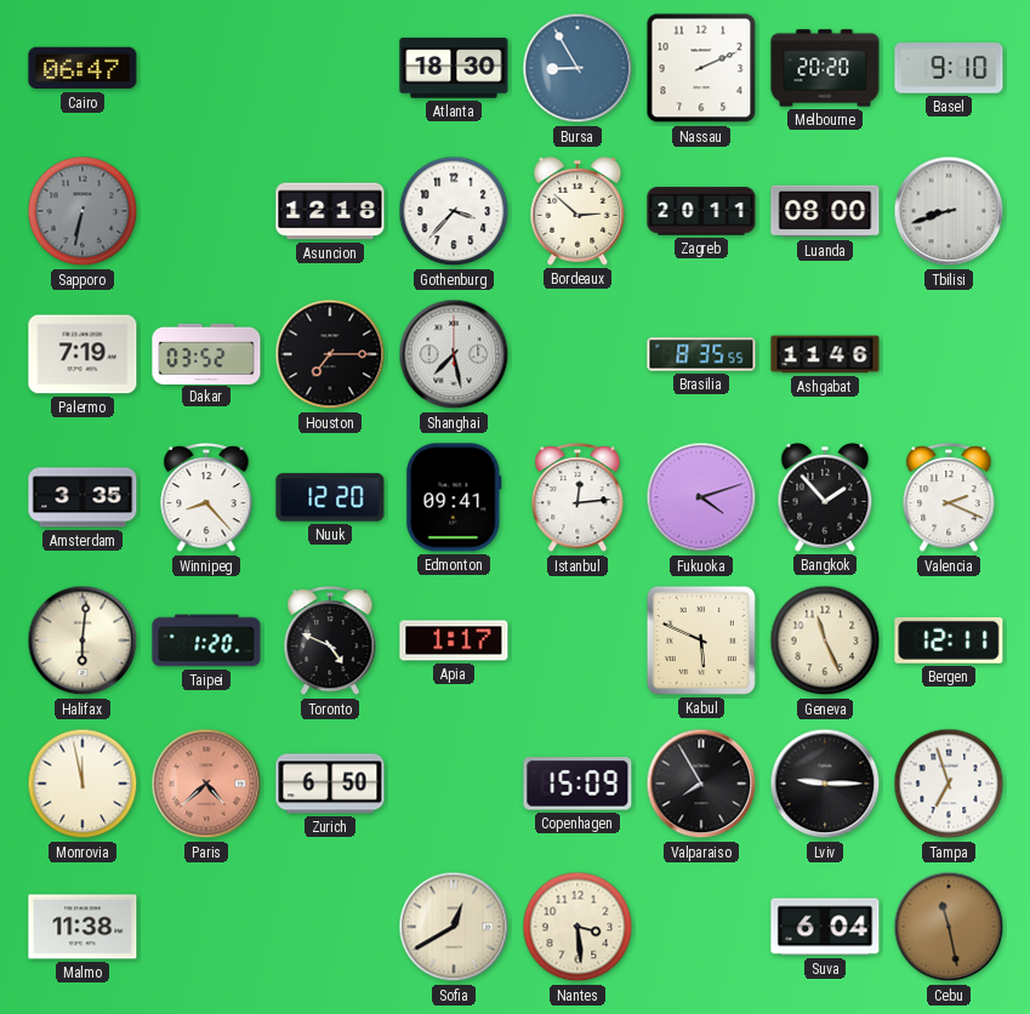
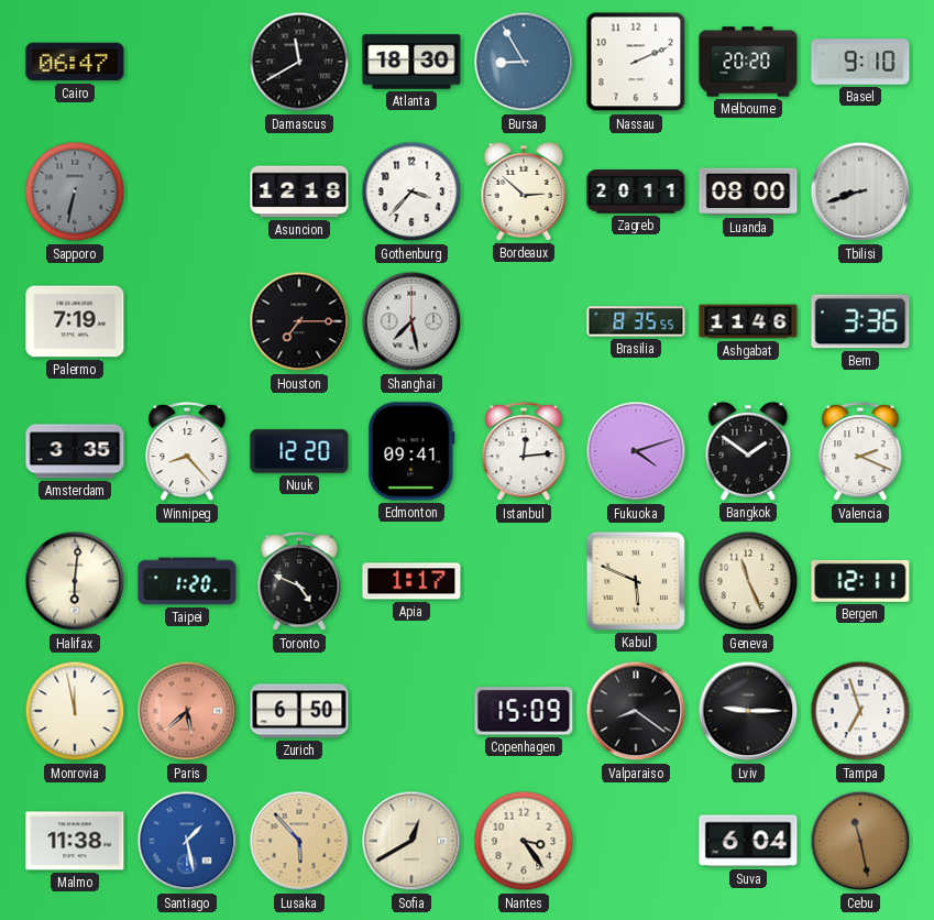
Damascus: none -> 11:40 (299, 62)
Dakar: 03:52 -> none (206, 353)
Bern: none -> 3:36 (860, 321)
Bangkok: 1:53 -> 1:51 (748, 452)
Paris: 4:38 -> 5:38 (187, 711)
Valparaiso: 7:55 -> 8:21 (636, 711)
Santiago: none -> 1:28 (187, 841)
Lusaka: none -> 5:53 (299, 841)
Nantes: 3:29 -> 3:24 (524, 841)
